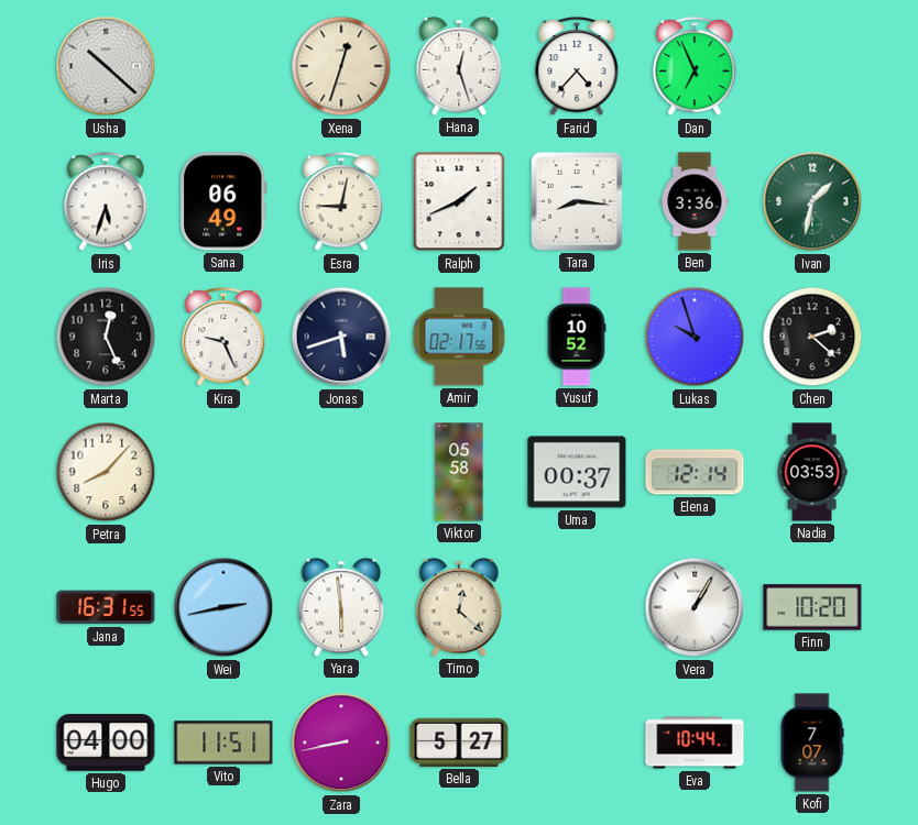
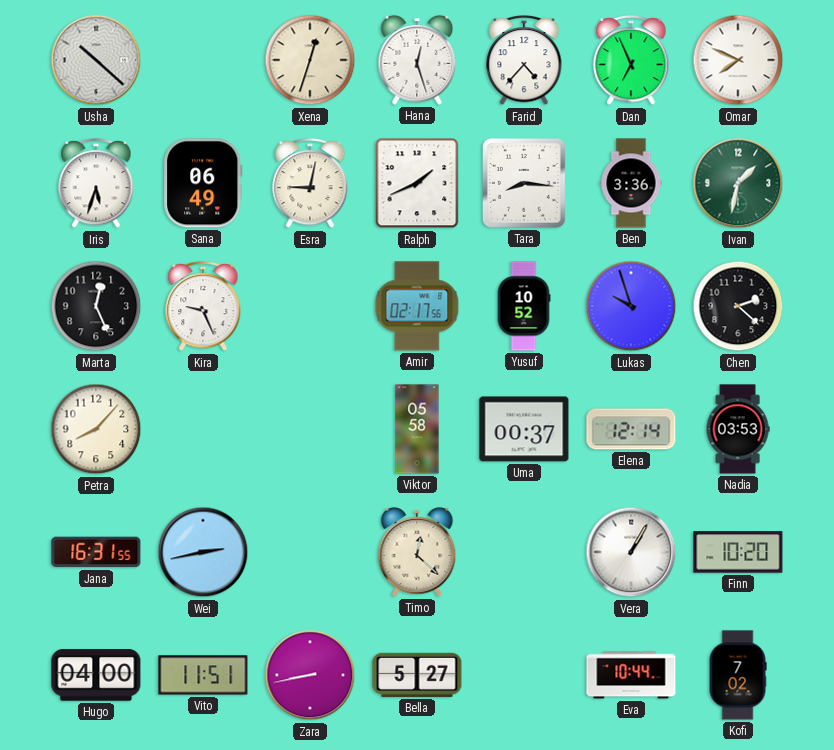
Omar: none -> 7:49 (738, 60)
Jonas: 5:42 -> none (341, 337)
Yara: 5:59 -> none (341, 607)
Kofi: 7:07 -> 7:02 (738, 675)
